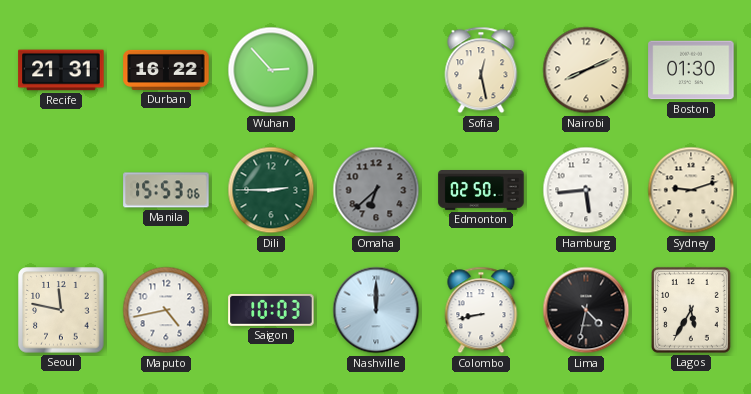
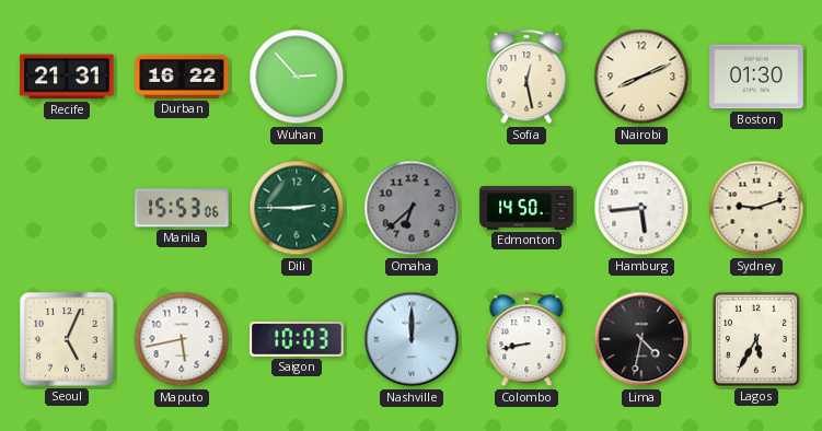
Edmonton: 02:50 -> 14:50 (526, 208)
Seoul: 11:47 -> 5:04 (67, 339)
Maputo: 4:43 -> 5:43 (182, 339)
